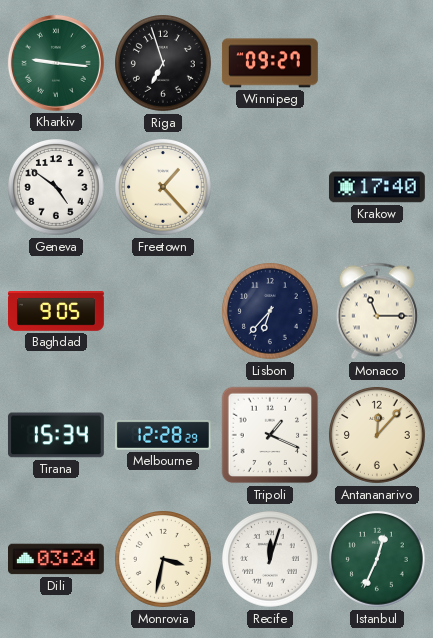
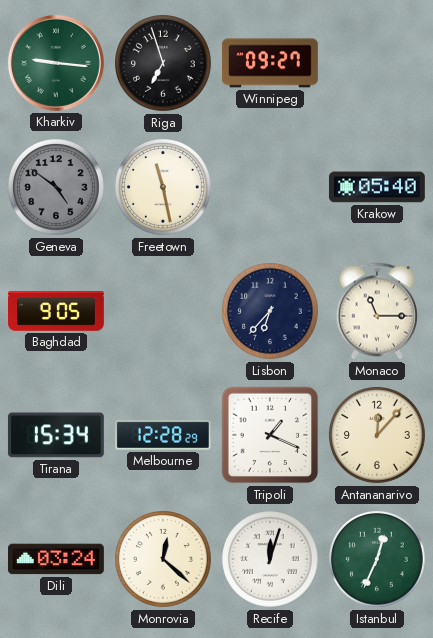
Geneva dial: white -> grey (57, 188)
Freetown: 1:23 -> 11:28 (164, 188)
Krakow: 17:40 -> 05:40 (377, 187)
Monrovia: 3:32 -> 12:22 (164, 560)
